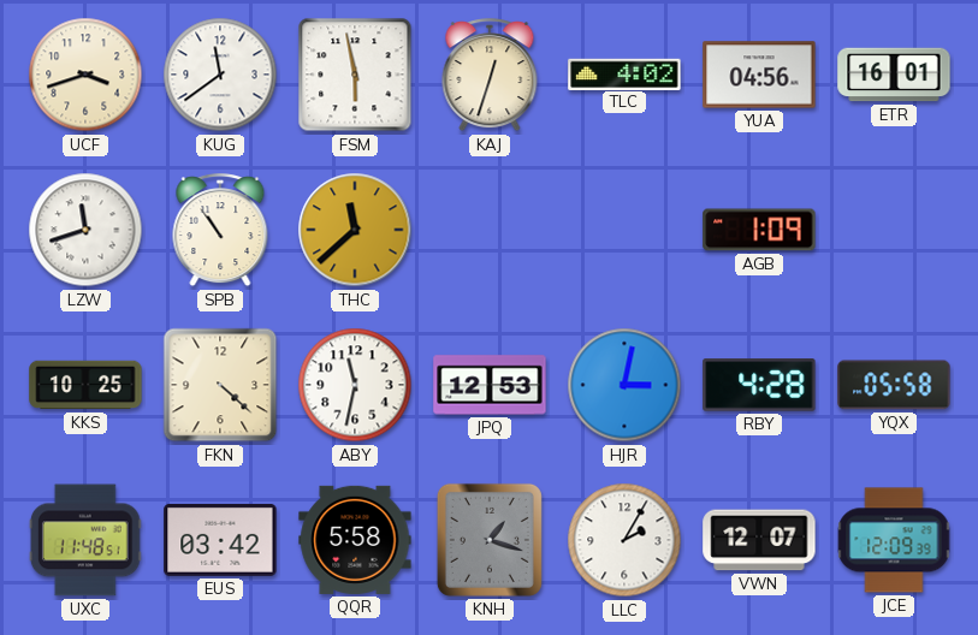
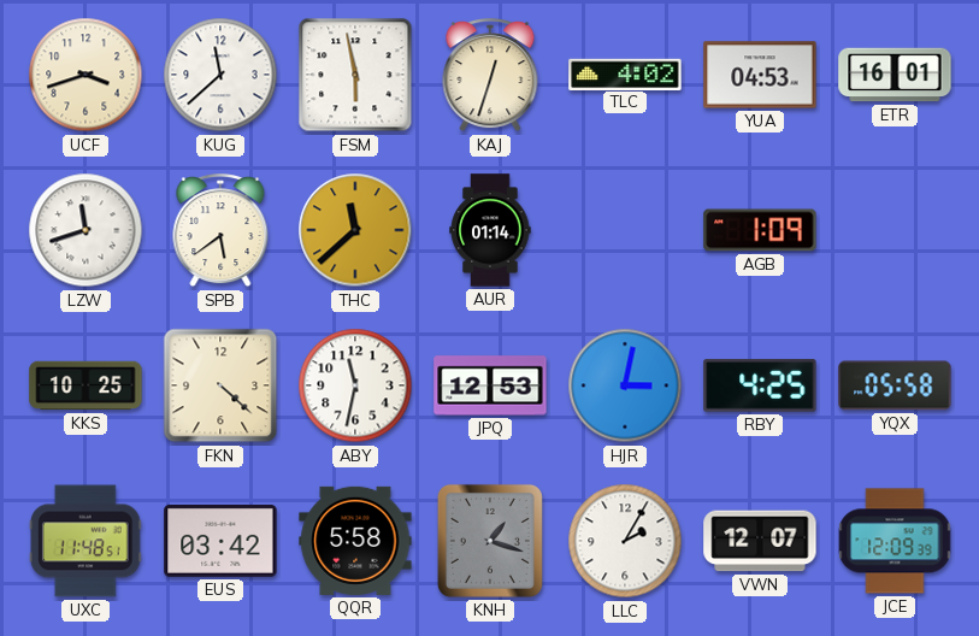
KUG: 11:39 -> 11:38 (220, 75)
YUA: 04:56 -> 04:53 (760, 75)
SPB: 10:54 -> 5:39 (220, 231)
AUR: none -> 01:14 (490, 230)
RBY: 4:28 -> 4:25 (760, 385)
